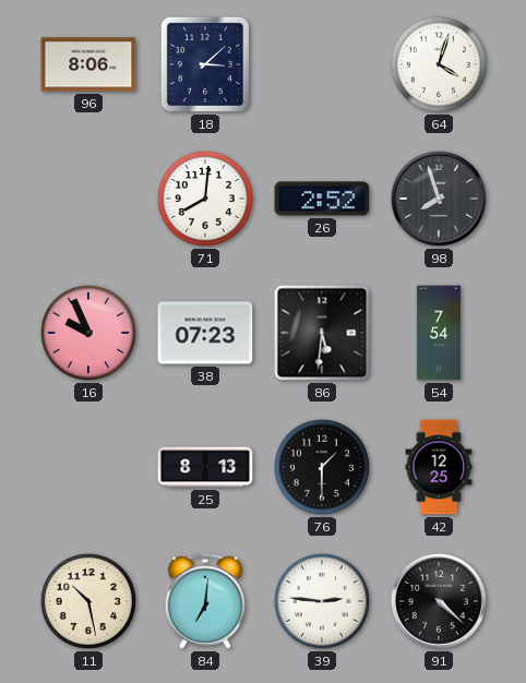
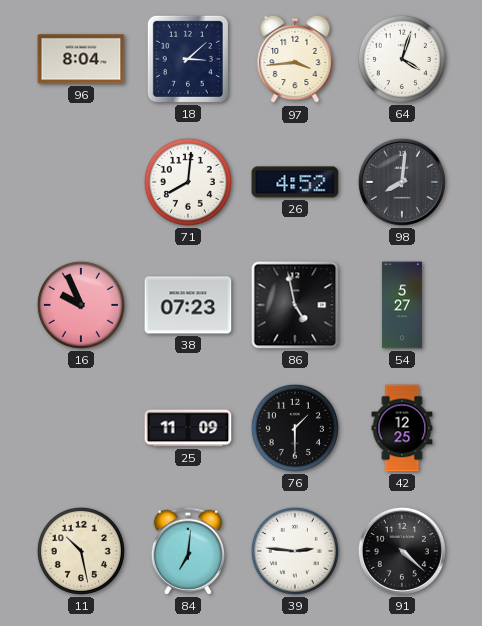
96: 8:06 -> 8:04 (81, 59)
97: none -> 3:44 (295, 59)
26: 2:52 -> 4:52 (295, 182)
98: 7:57 -> 8:01 (402, 182)
86: 5:31 -> 4:58 (295, 305)
54: 7:54 -> 5:27 (402, 305)
25: 8:13 -> 11:09 (188, 428)
